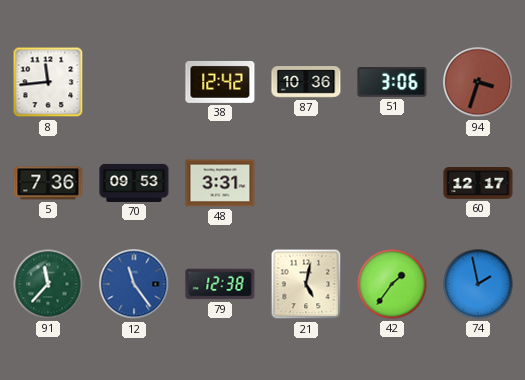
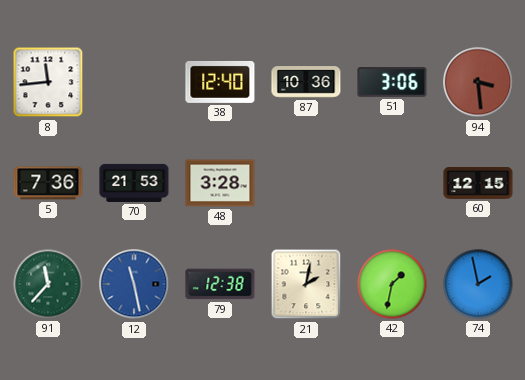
38: 12:42 -> 12:40 (220, 82)
94: 3:33 -> 3:29 (478, 82)
70: 09:53 -> 21:53 (134, 183)
48: 3:31 -> 3:28 (220, 183)
60: 12:17 -> 12:15 (478, 184)
12: 11:24 -> 11:28 (134, 284)
21: 5:02 -> 2:02 (306, 284)
42: 1:36 -> 1:32 (392, 284)
